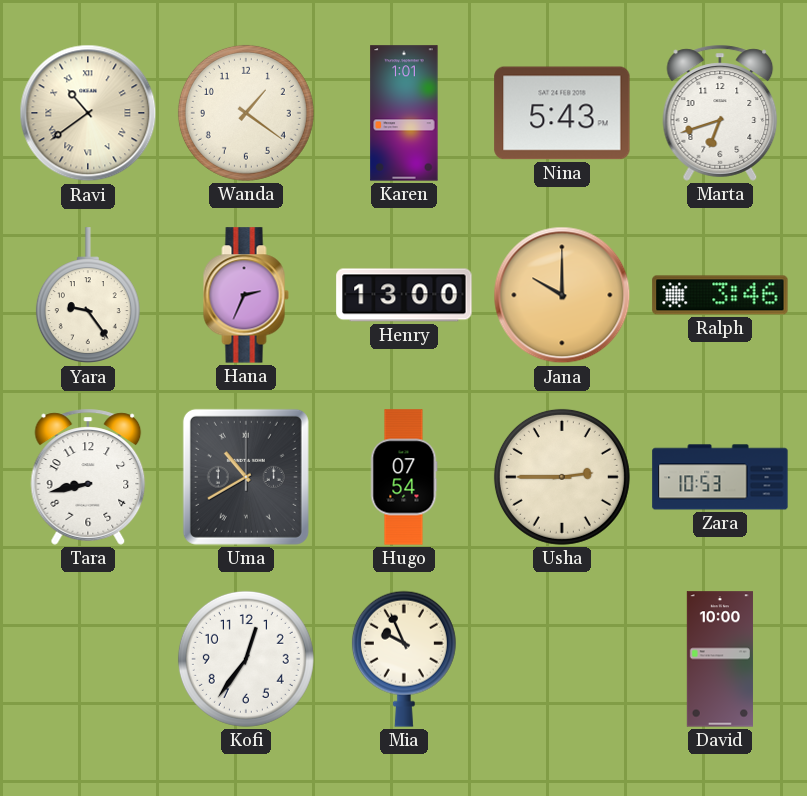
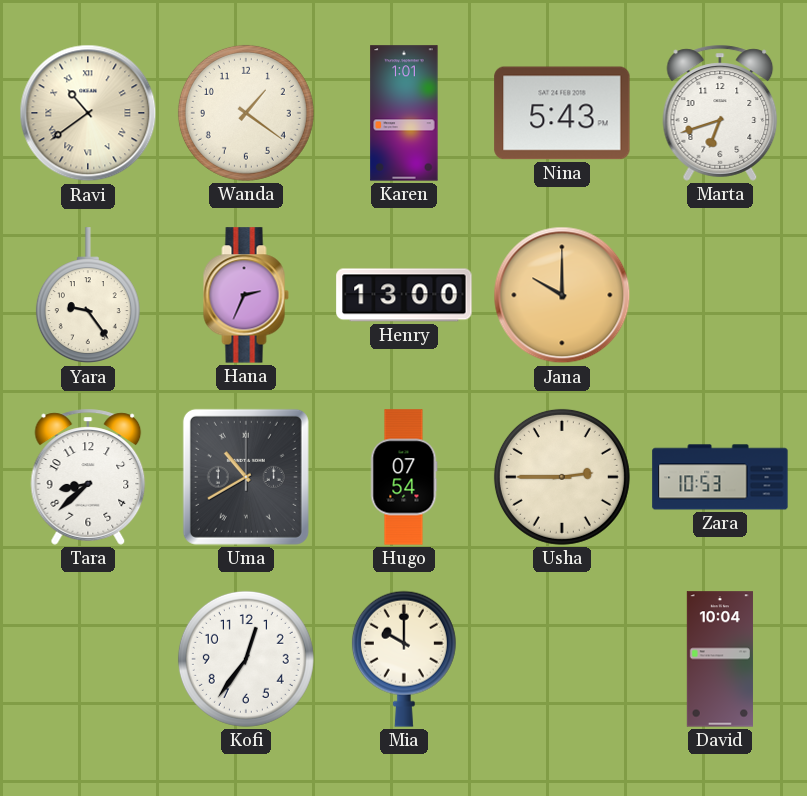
Ralph: 3:46 -> none (720, 295)
Tara: 8:43 -> 8:38 (88, 477)
Mia: 9:56 -> 10:00 (404, 659)
David: 10:00 -> 10:04 (720, 659)
